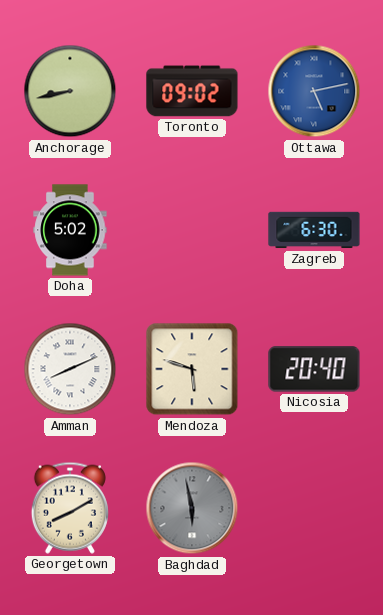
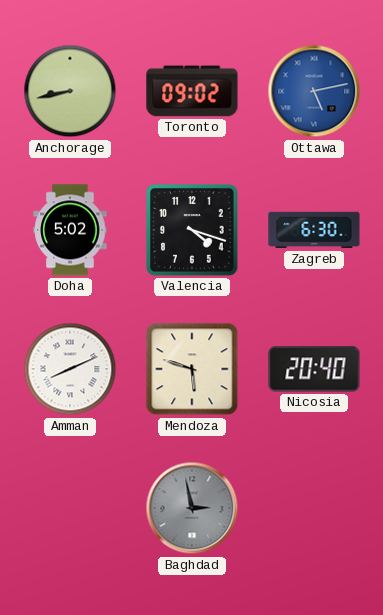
Valencia: none -> 4:18 (192, 230)
Georgetown: 8:10 -> none (70, 508)
Baghdad: 5:58 -> 2:58 (192, 508)
